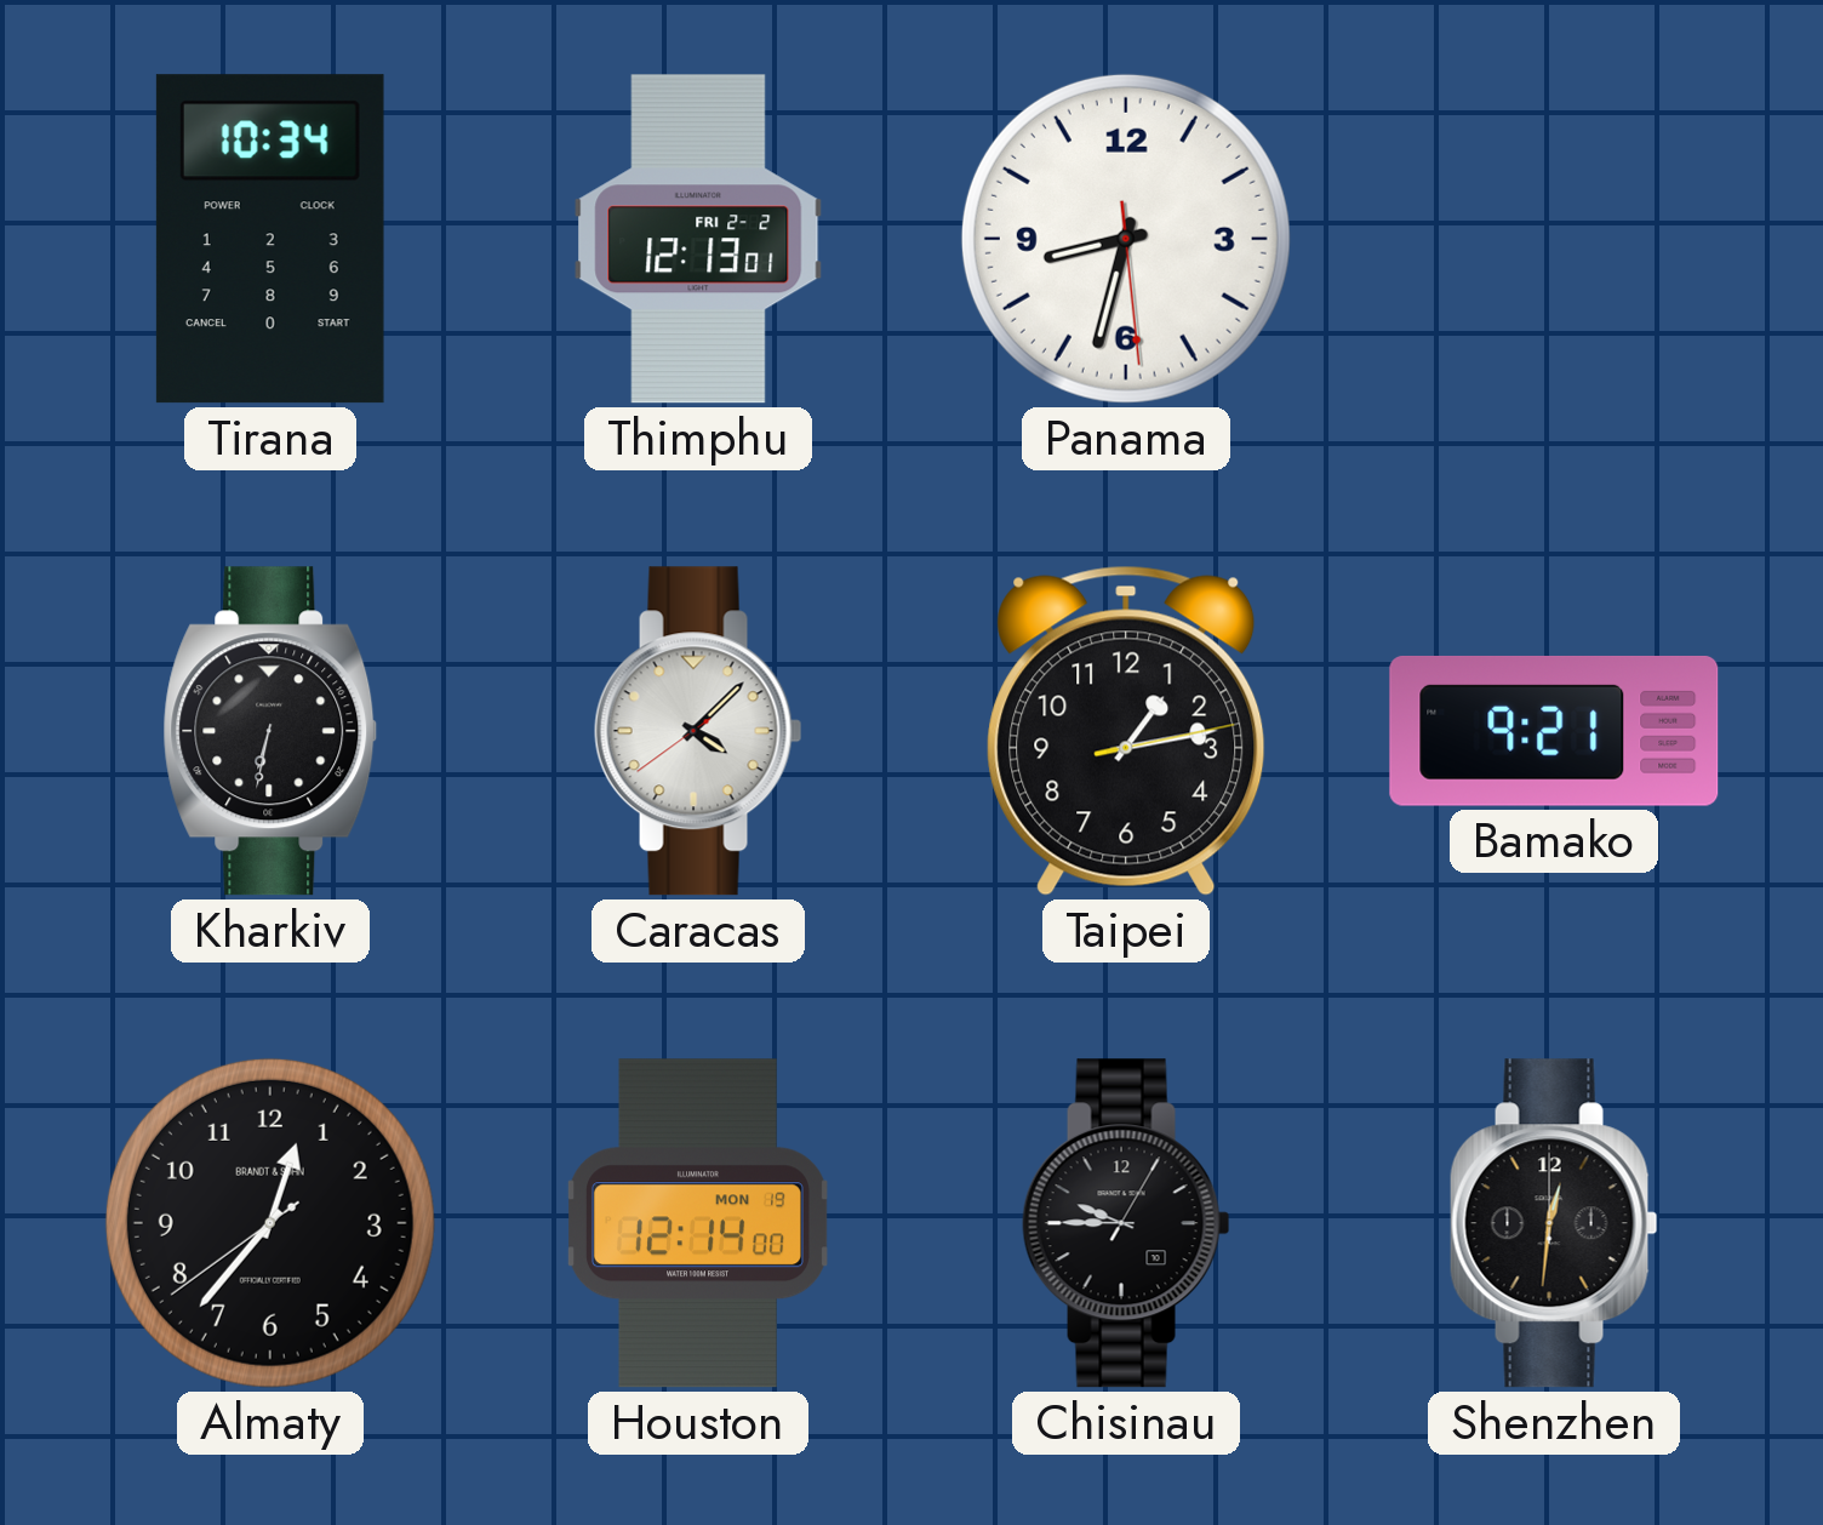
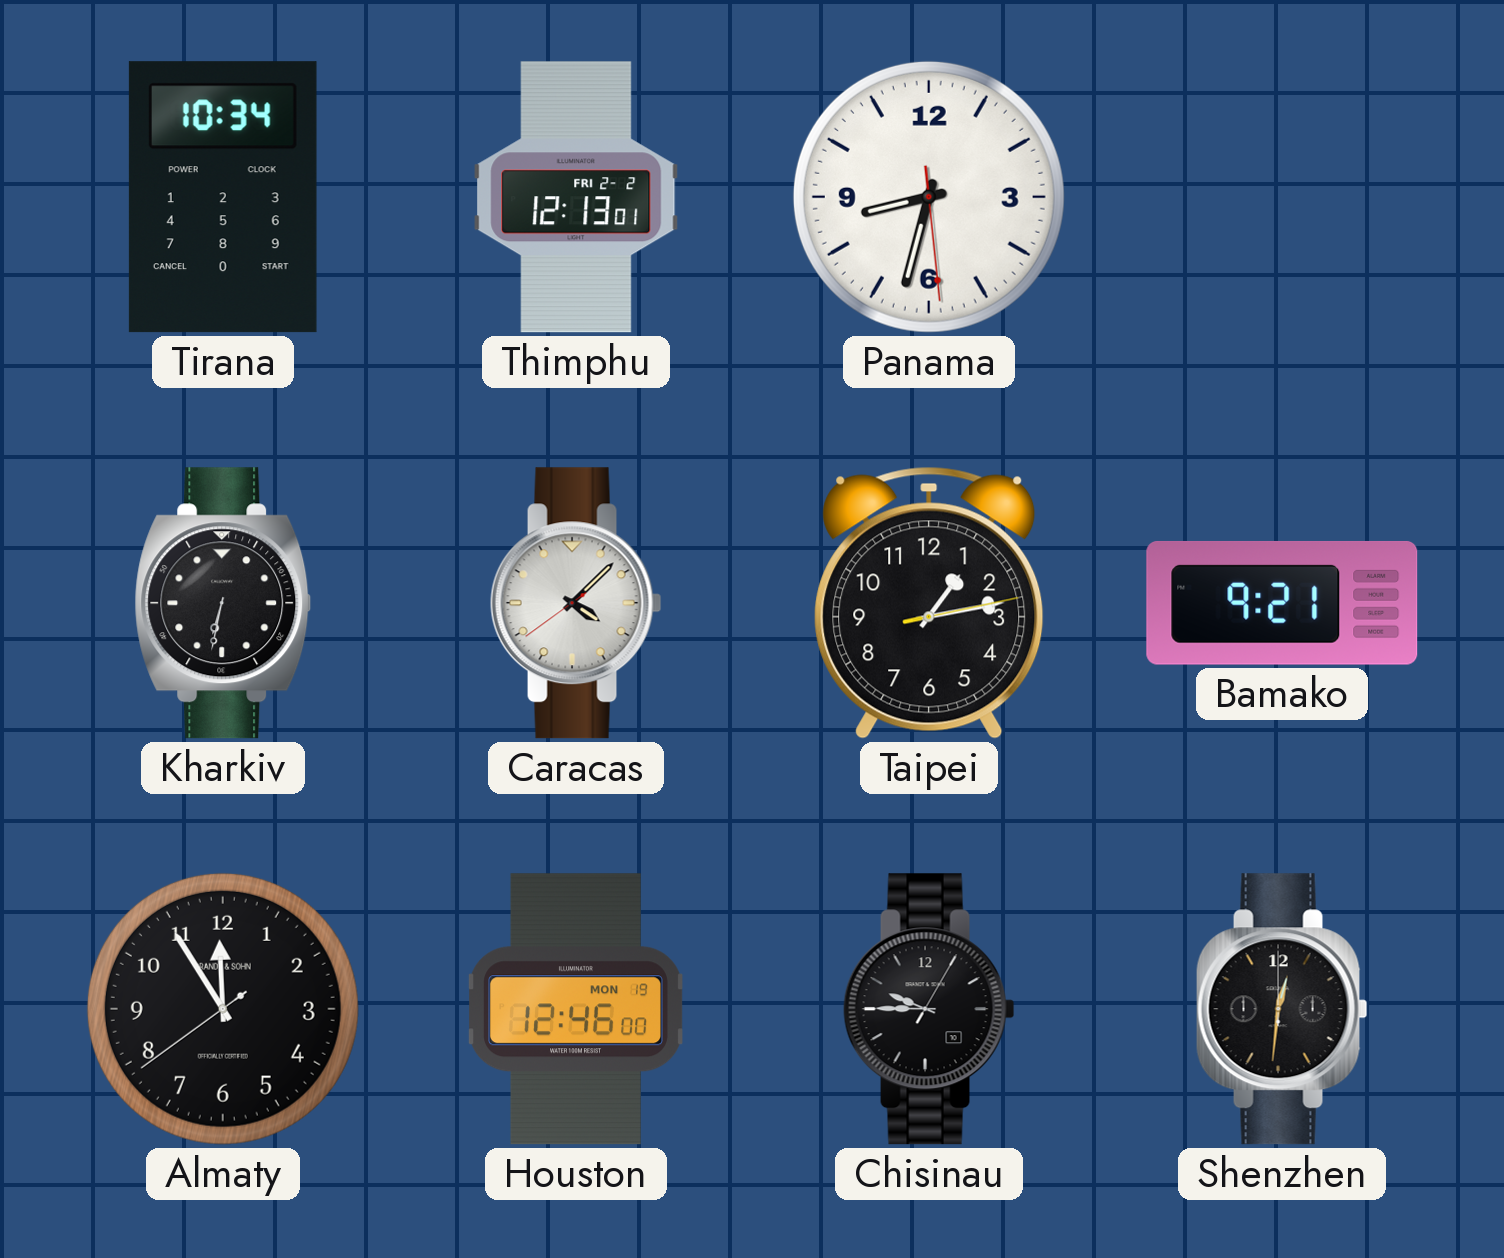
Almaty: 12:36 -> 11:54 (223, 1009)
Houston: 12:14 -> 12:46 (576, 1009)
